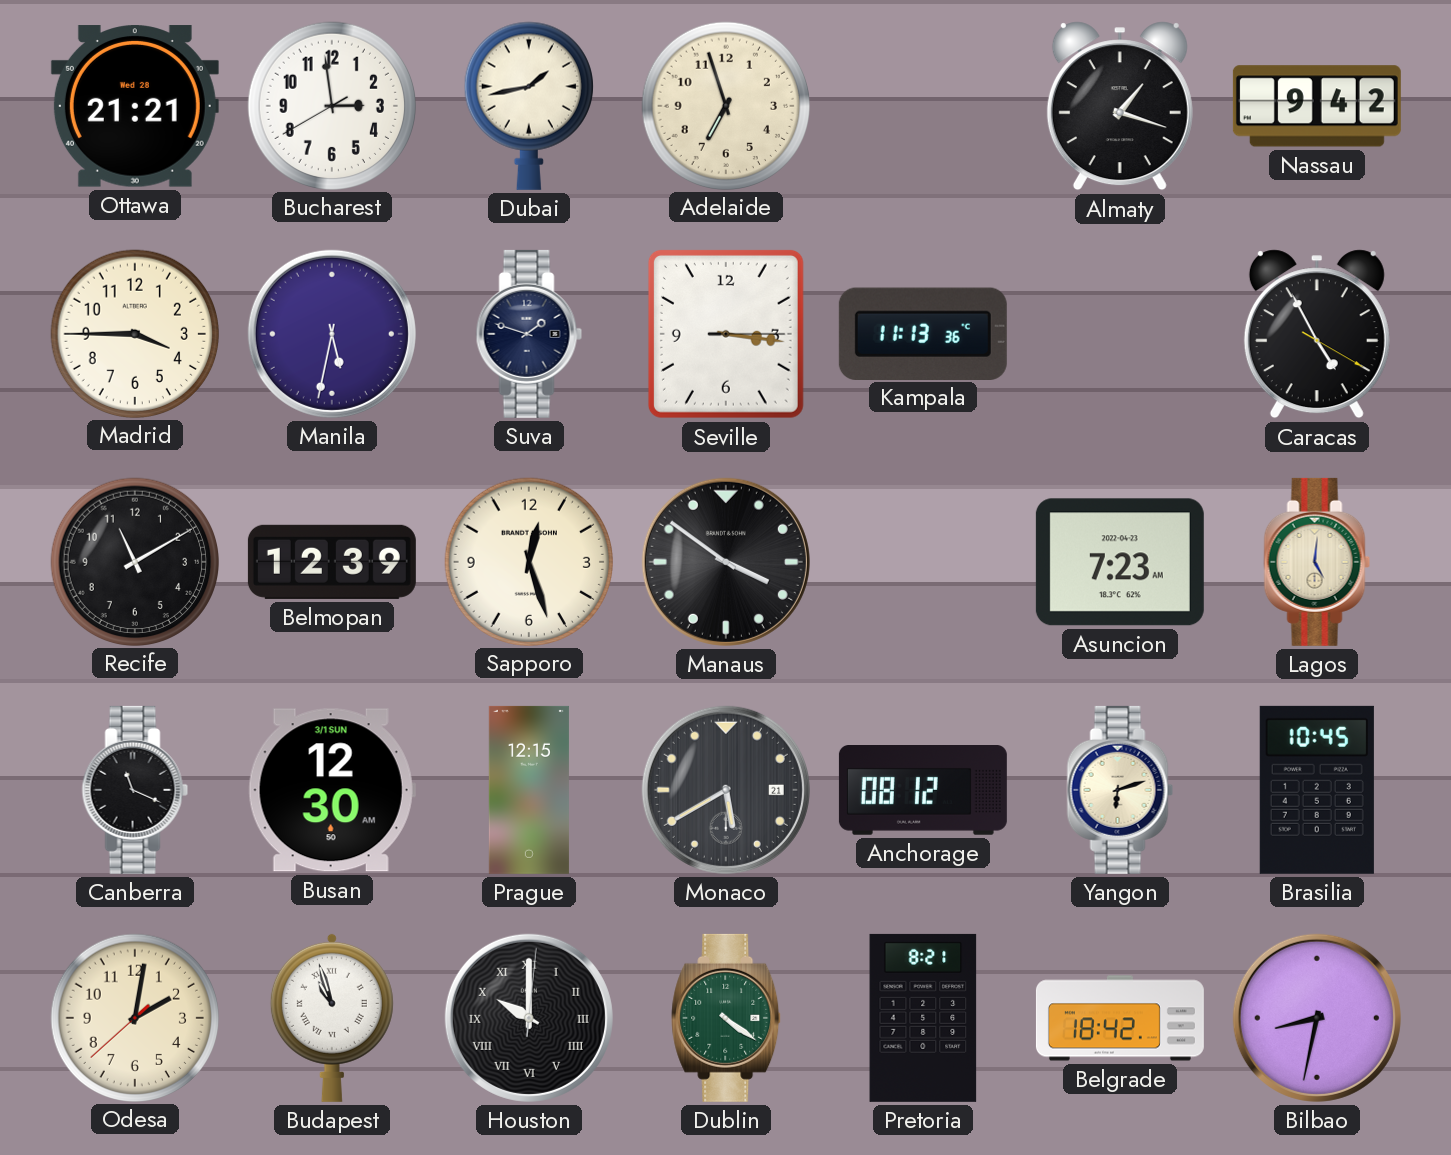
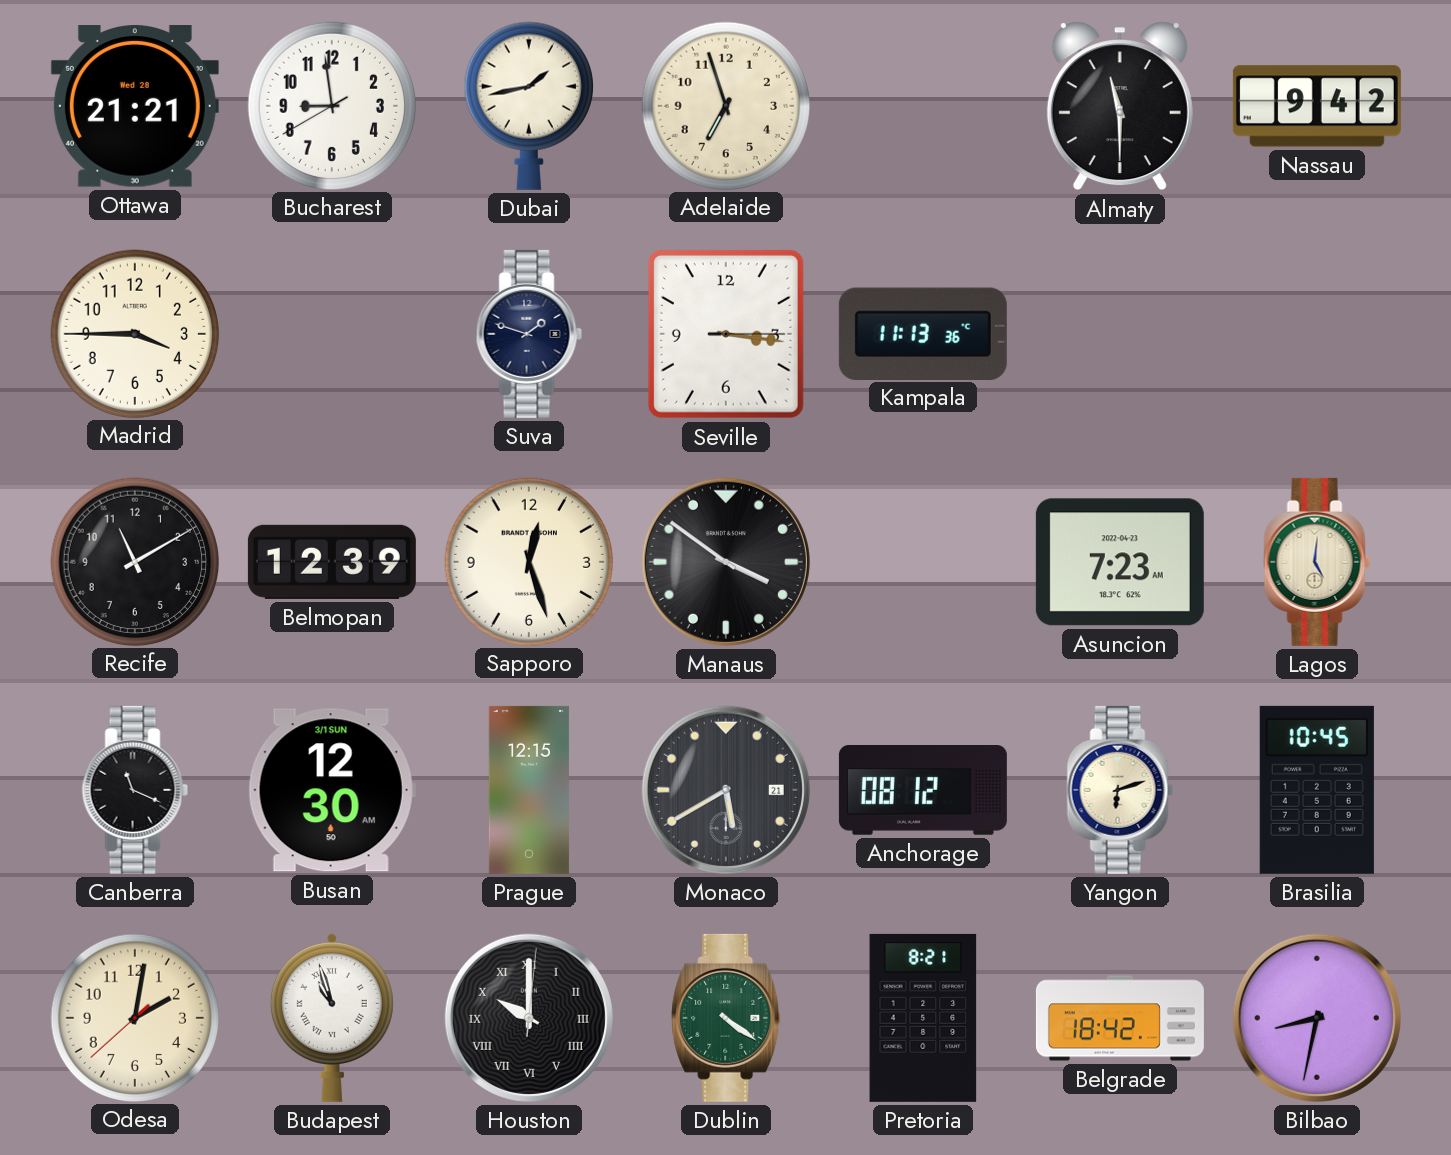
Bucharest: 2:58 -> 8:58 (331, 105)
Almaty: 1:18 -> 11:30 (1120, 106)
Manila: 5:32 -> none (332, 334)
Caracas: 4:55 -> none (1317, 334)
